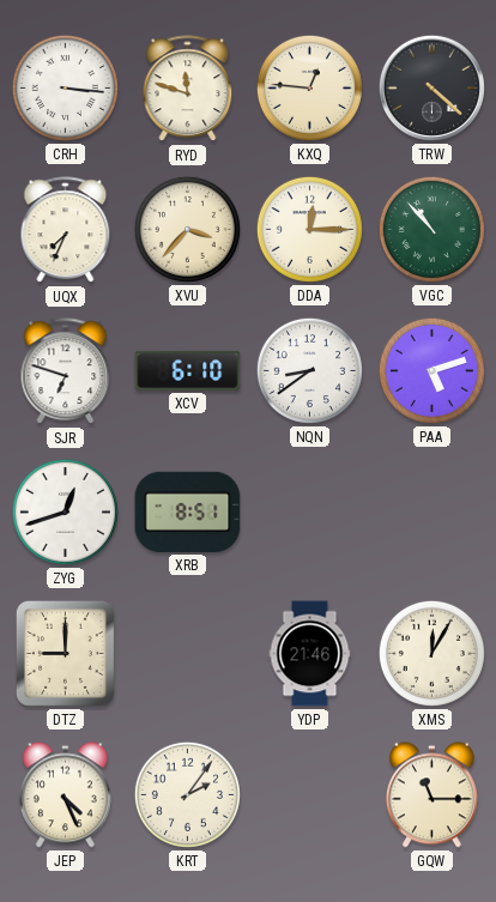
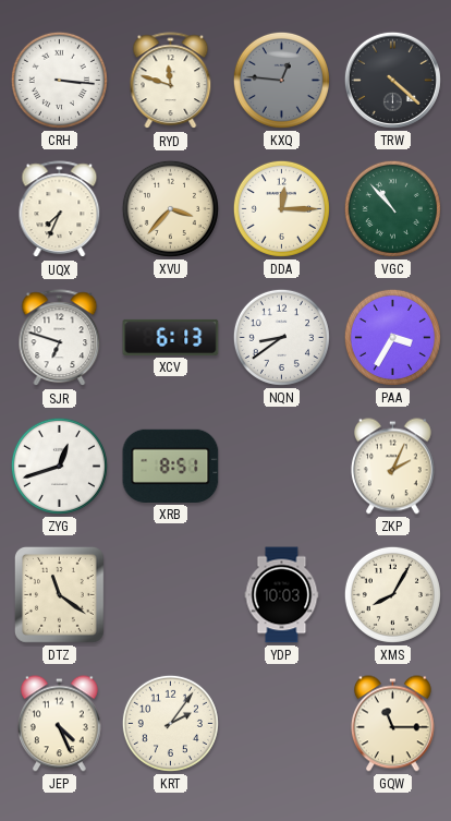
KXQ dial: cream -> grey (281, 80)
XCV: 6:10 -> 6:13 (171, 337)
PAA: 5:12 -> 3:35 (392, 337)
ZKP: none -> 2:04 (392, 467)
DTZ: 9:00 -> 11:21 (59, 594)
YDP: 21:46 -> 10:03 (282, 595)
XMS: 12:05 -> 8:05 (392, 594)
